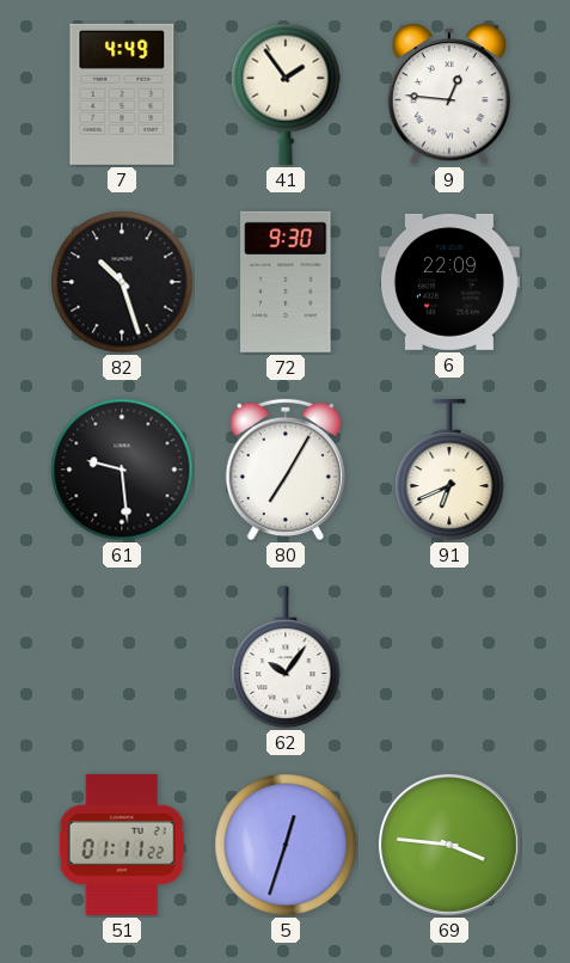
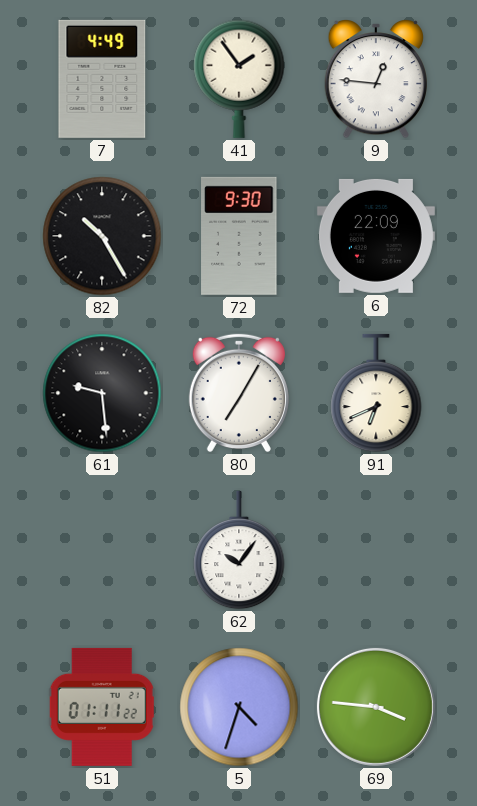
82: 10:27 -> 10:25 (102, 236)
5: 12:33 -> 4:33 (239, 707)
